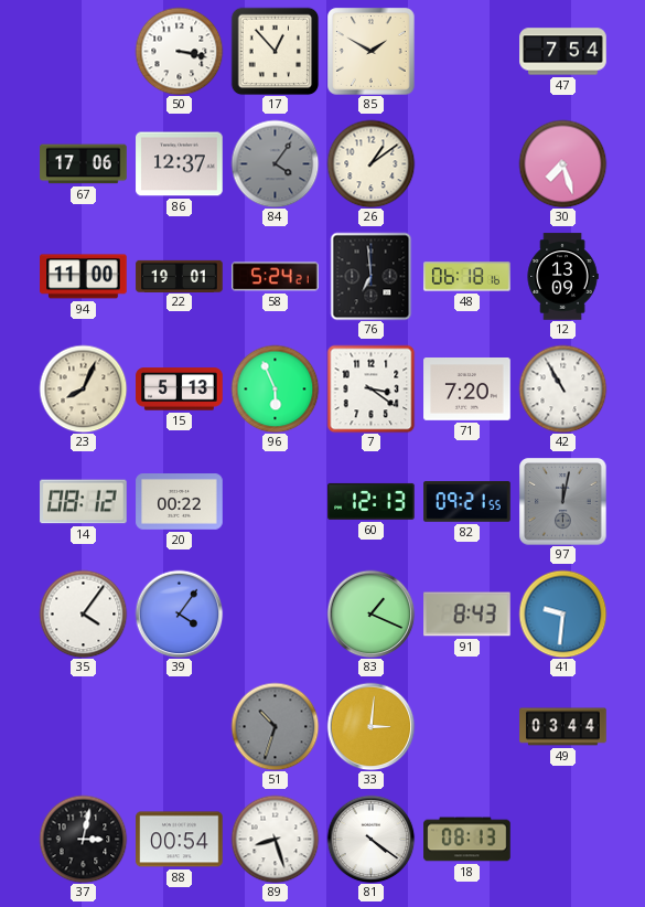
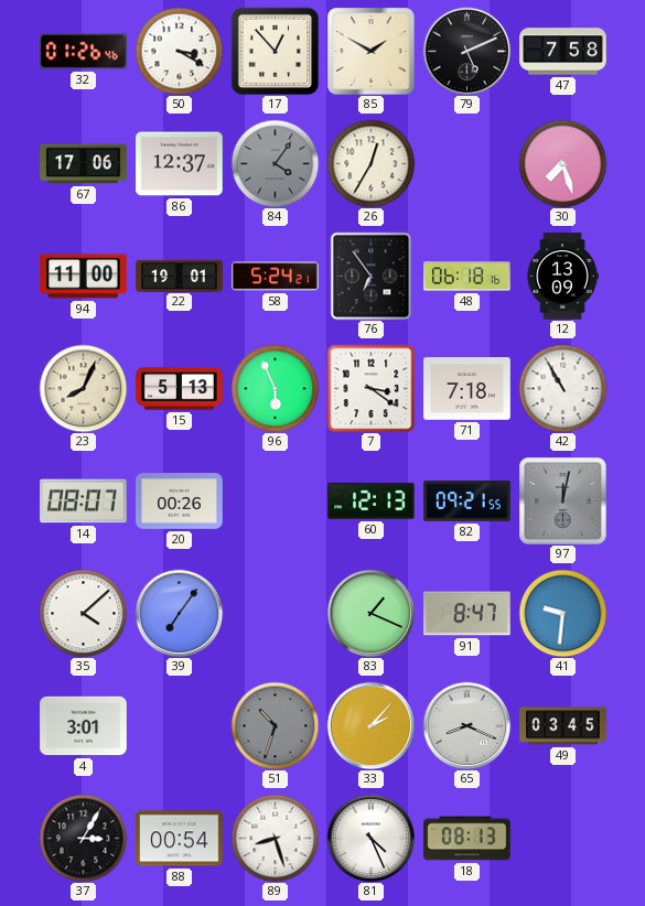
32: none -> 01:26 (84, 52)
50: 3:17 -> 3:20 (179, 51)
79: none -> 5:11 (466, 51)
47: 7:54 -> 7:58 (563, 52)
26: 1:09 -> 12:35 (370, 163)
76: 6:59 -> 6:54 (372, 276)
71: 7:20 -> 7:18 (467, 389)
14: 08:12 -> 08:07 (84, 501)
20: 00:22 -> 00:26 (180, 501)
35: 4:06 -> 4:08 (83, 613)
39: 4:06 -> 7:06 (179, 613)
91: 8:43 -> 8:47 (467, 614)
4: none -> 3:01 (84, 726)
33: 3:01 -> 2:07 (370, 725)
65: none -> 8:19 (466, 725)
49: 03:44 -> 03:45 (563, 726)
37: 3:02 -> 3:05 (83, 838)
81: 4:21 -> 4:26 (370, 838)
